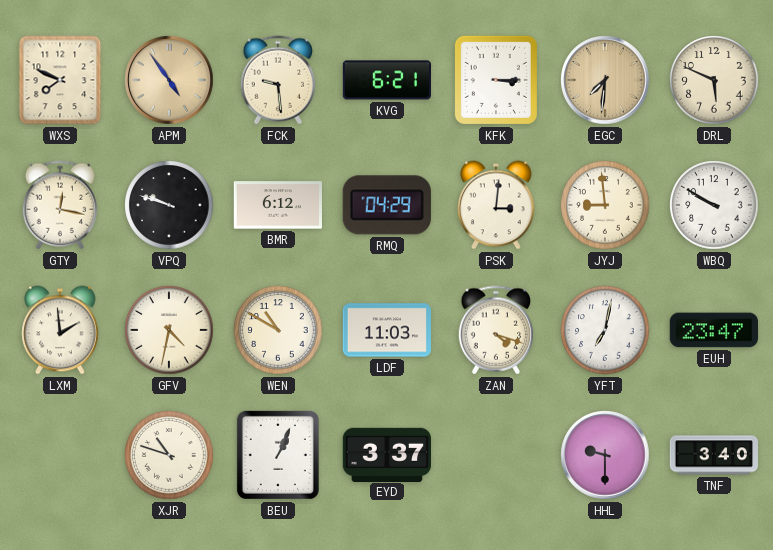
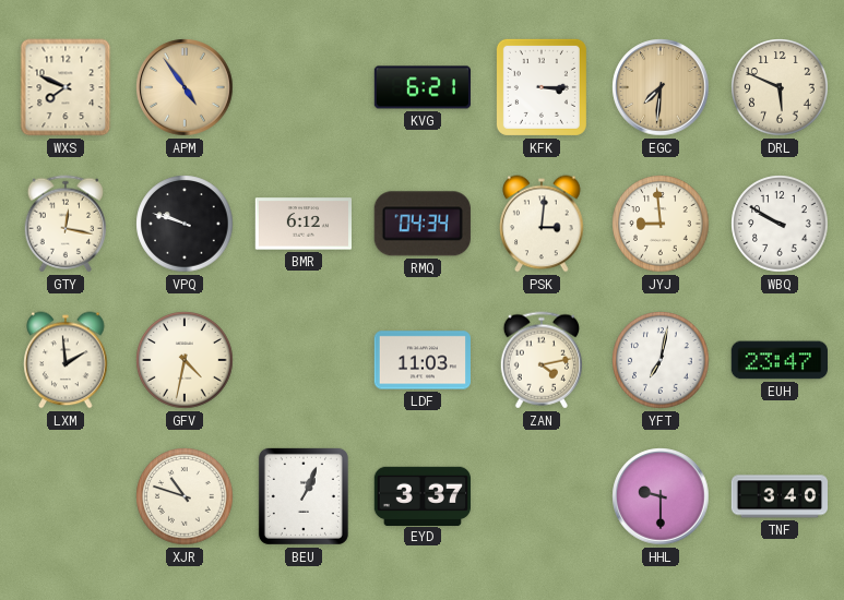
FCK: 9:29 -> none (277, 80)
RMQ: 04:29 -> 04:34 (423, 224)
WEN: 10:50 -> none (278, 330)
ZAN: 4:18 -> 4:13 (540, 360)
